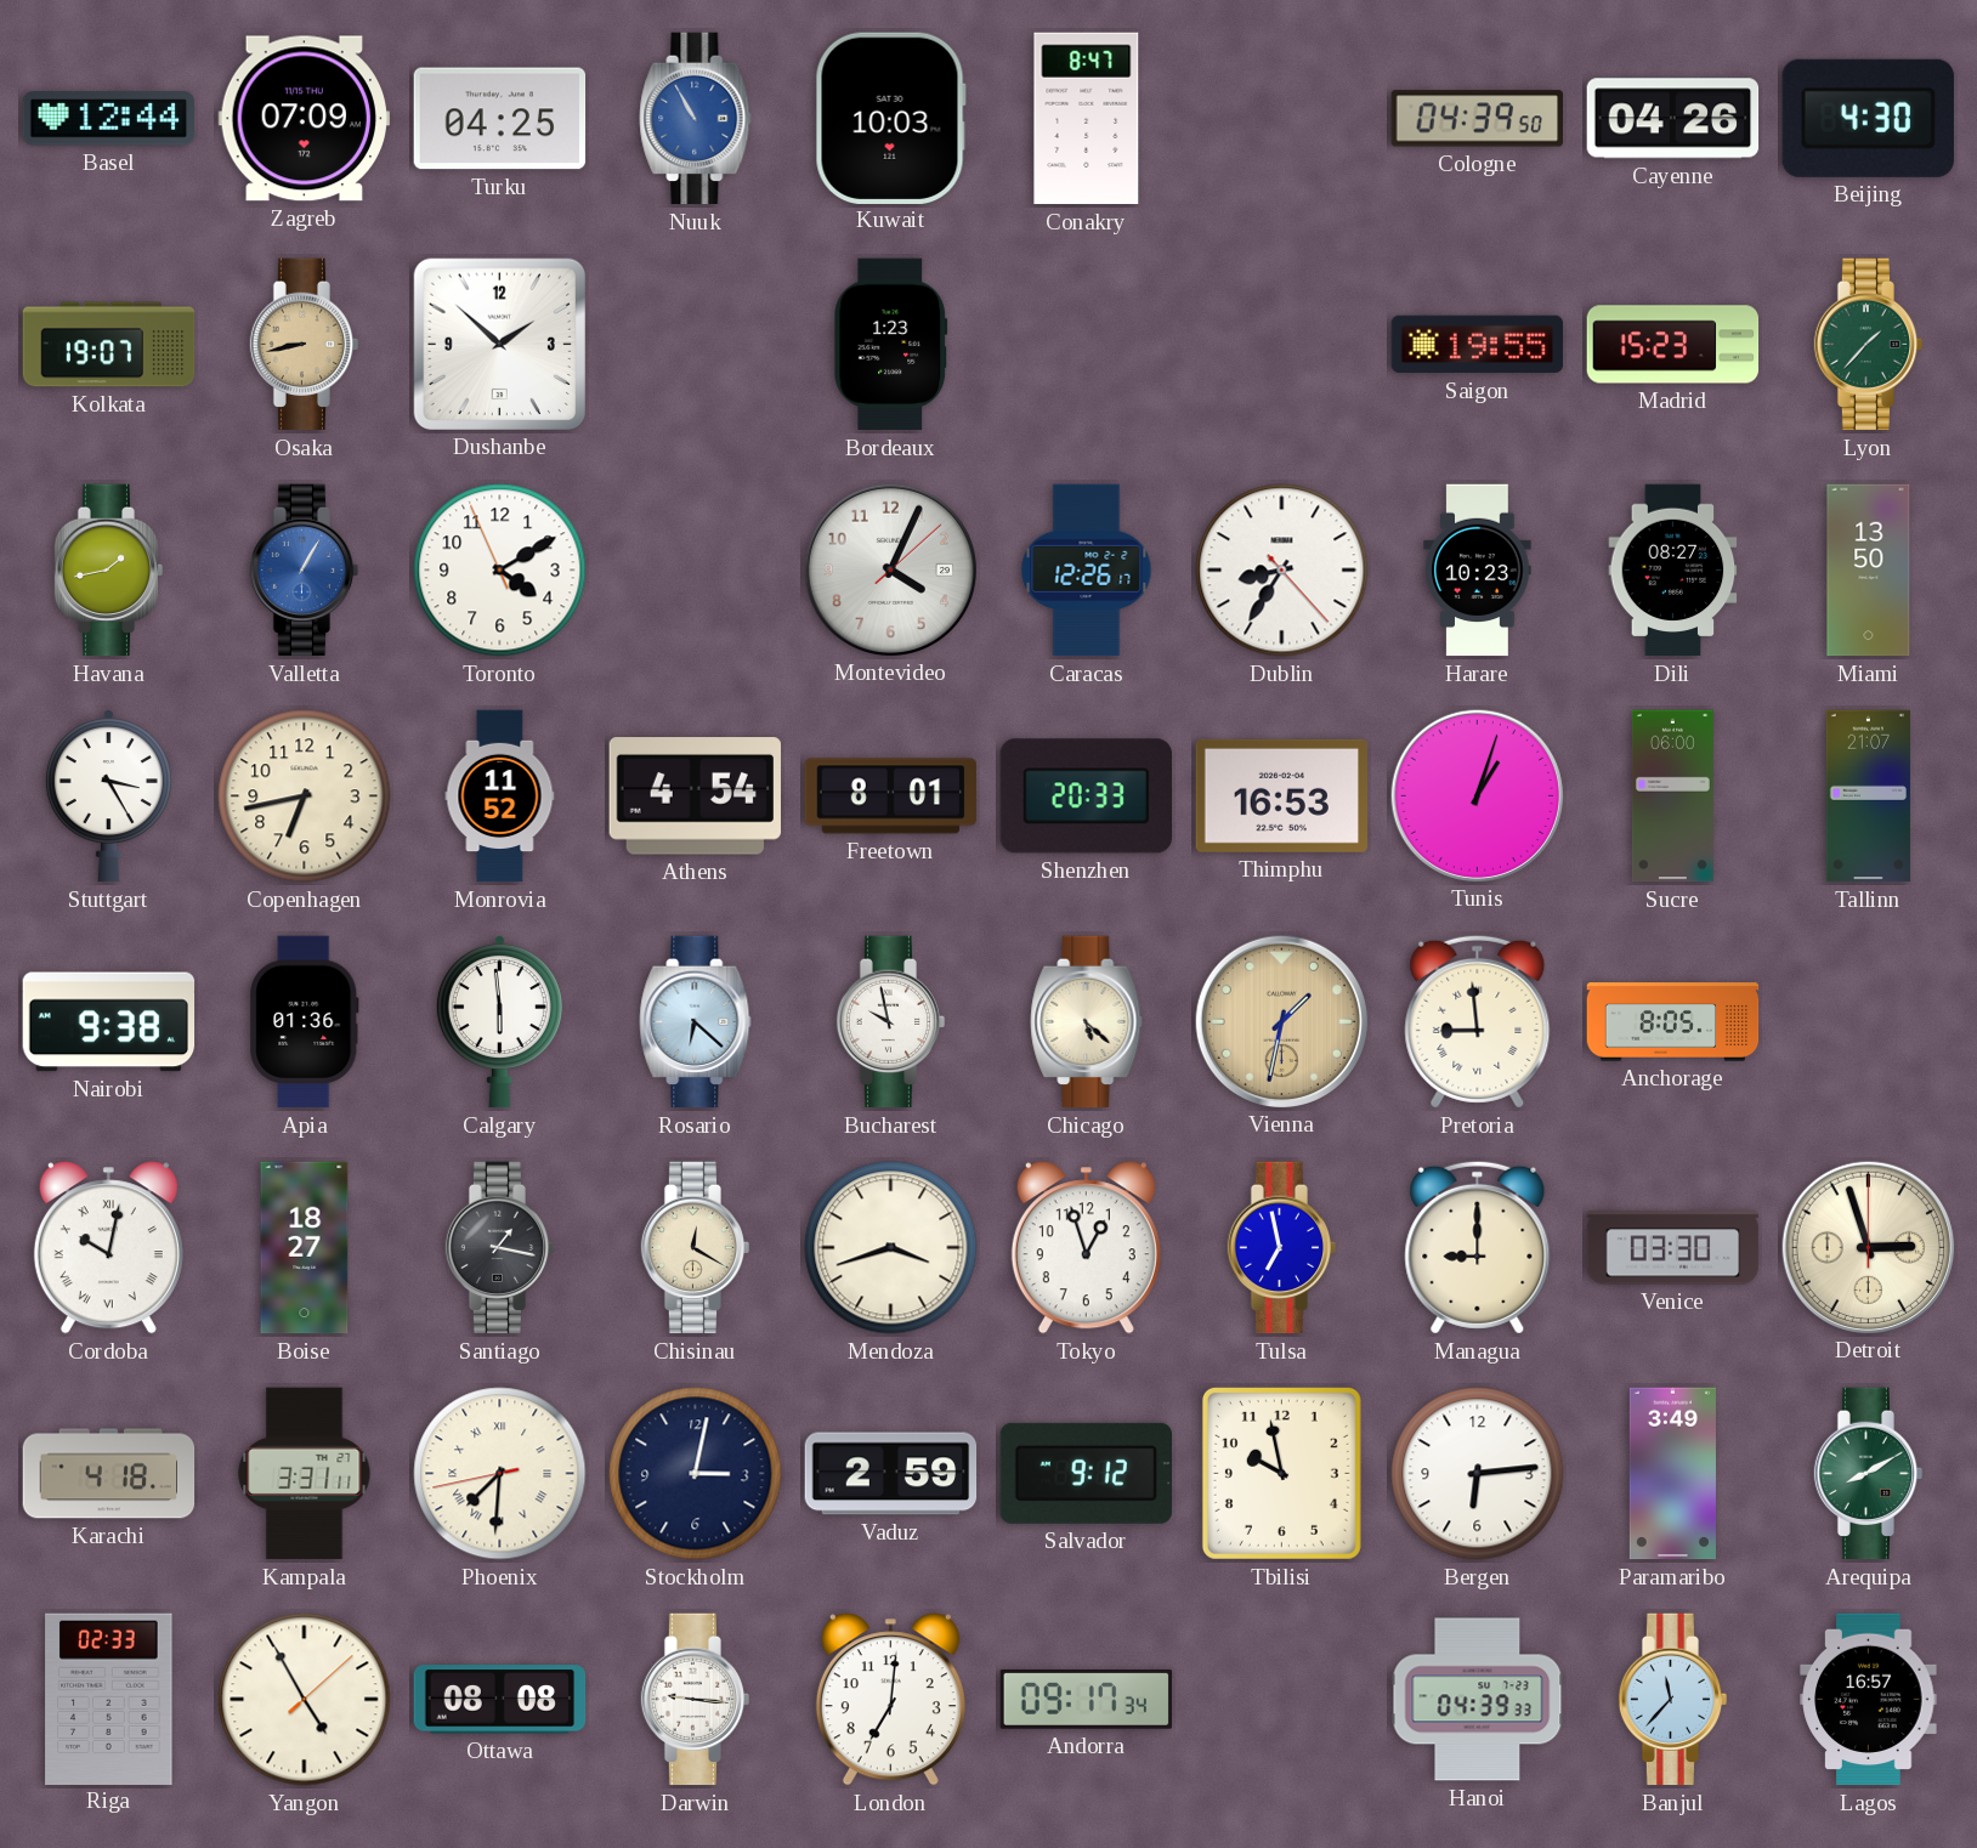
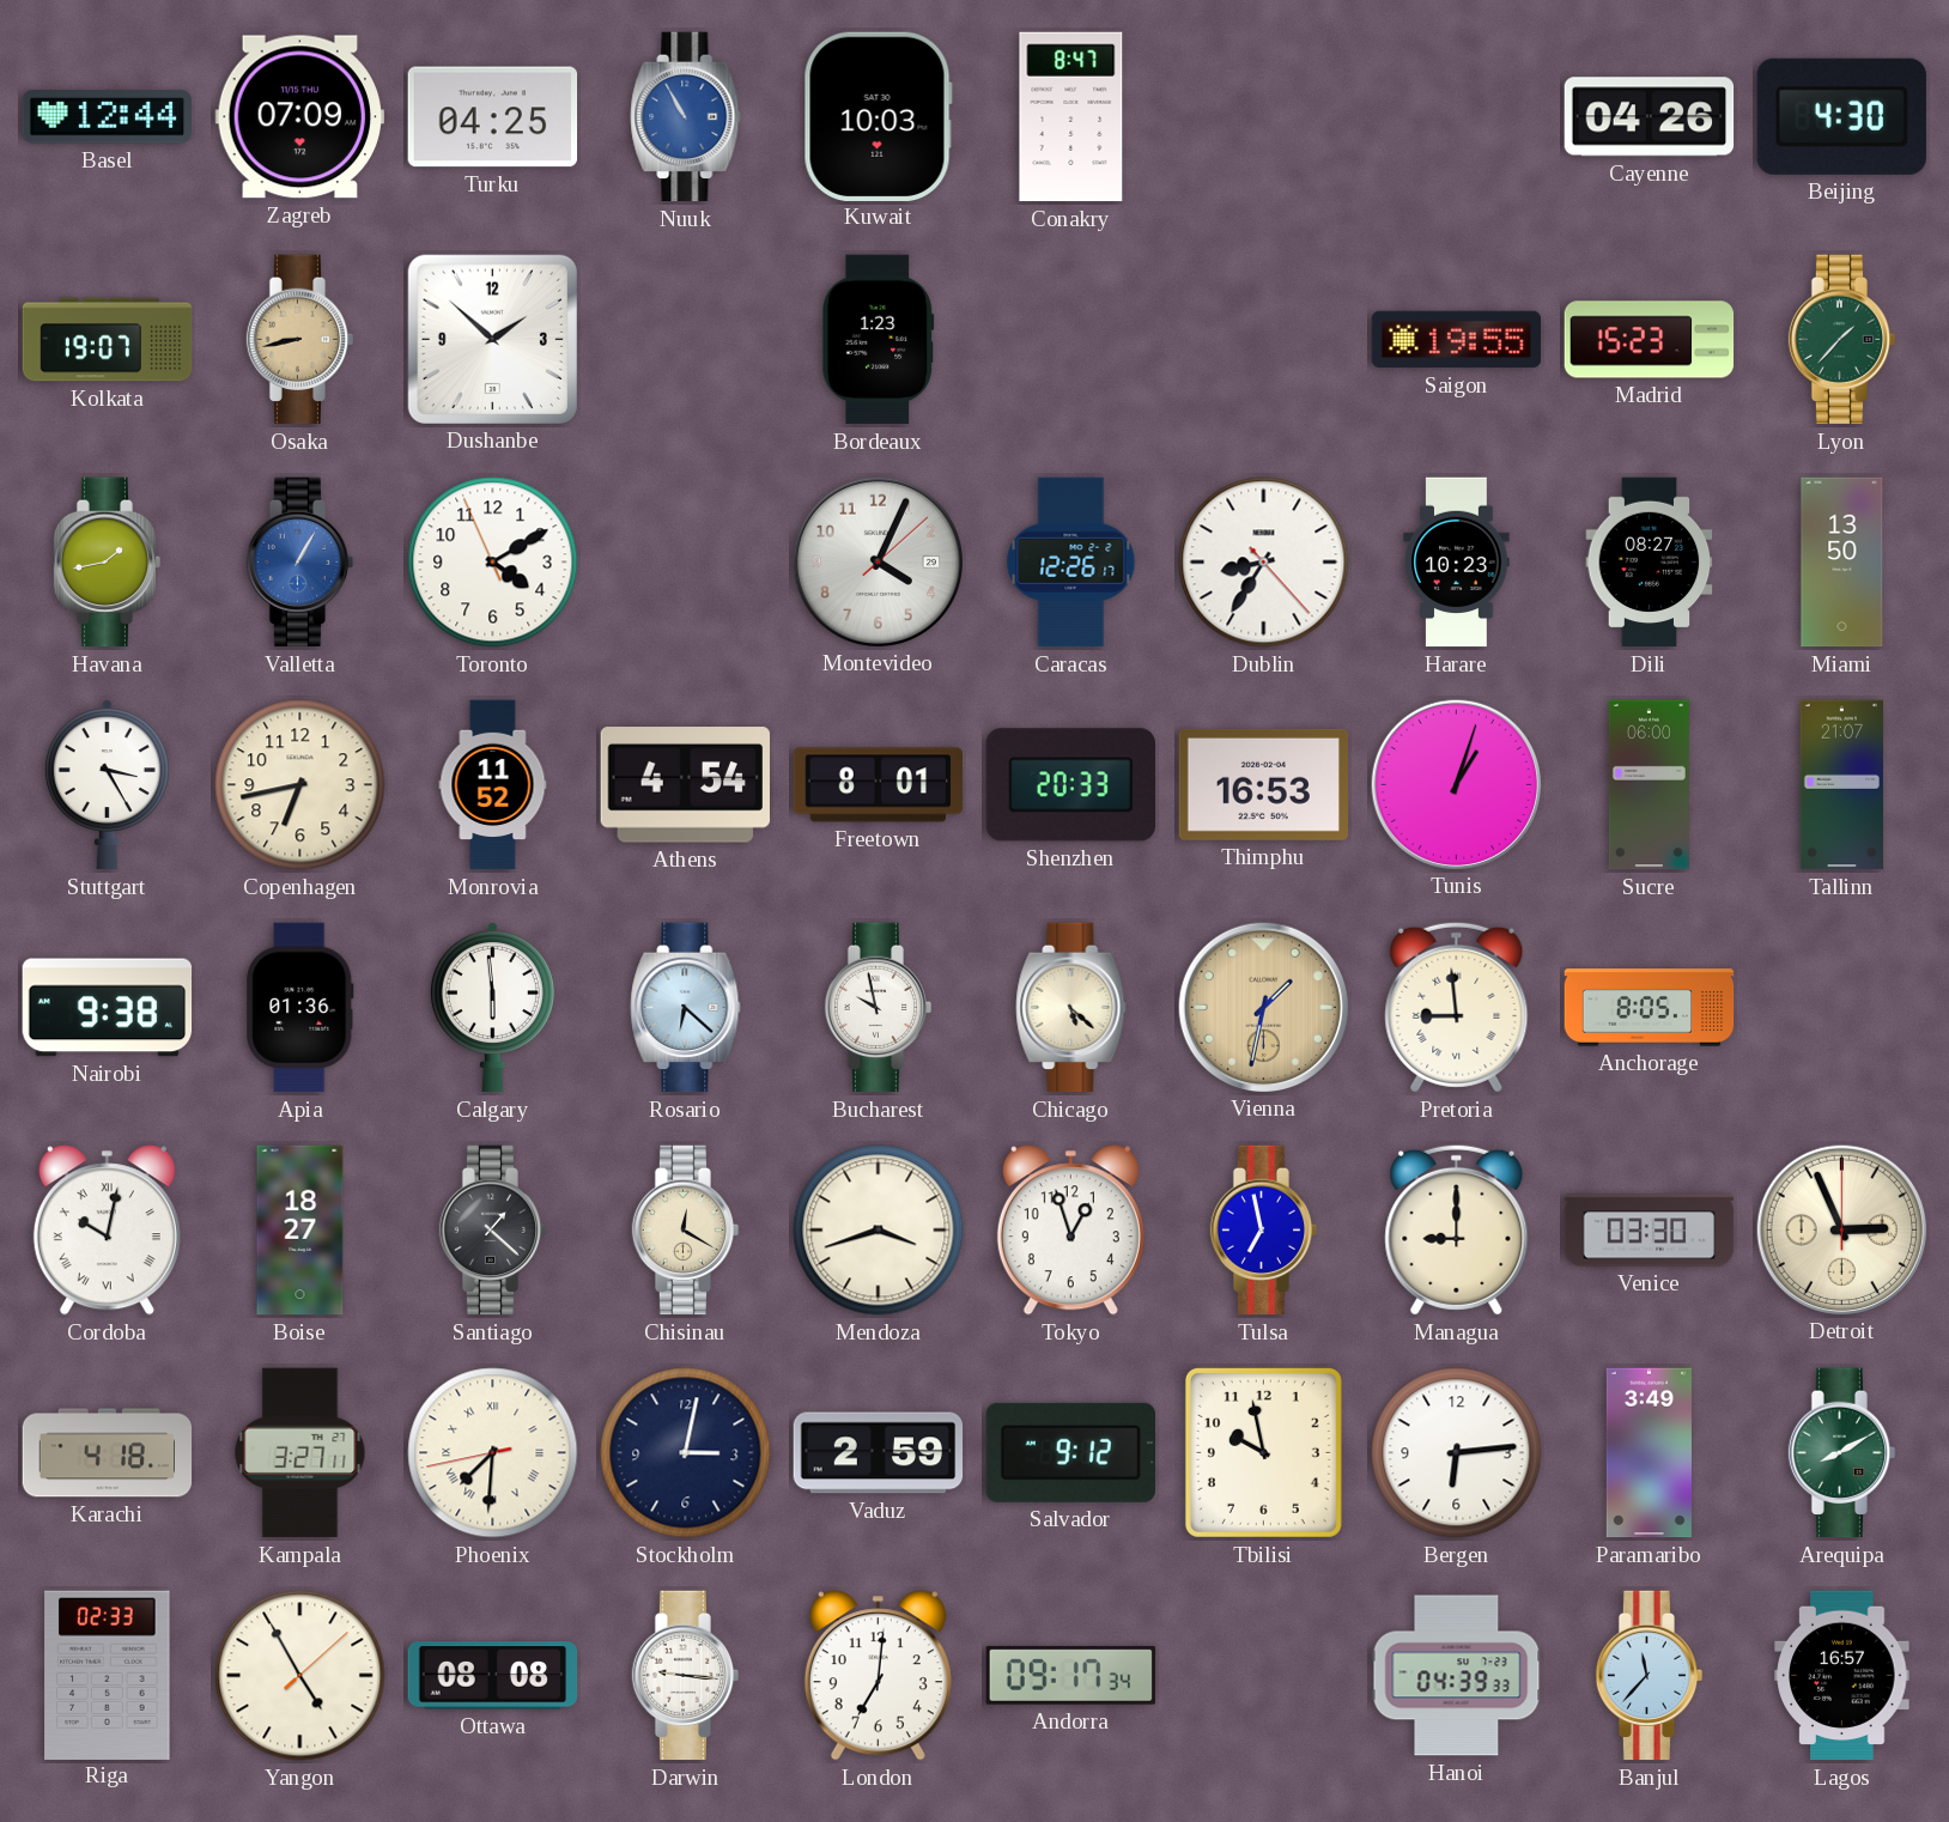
Cologne: 04:39 -> none (1477, 119)
Santiago: 1:17 -> 1:22 (493, 1231)
Detroit: 2:57 -> 2:56 (1841, 1229)
Kampala: 3:31 -> 3:27 (300, 1453)
